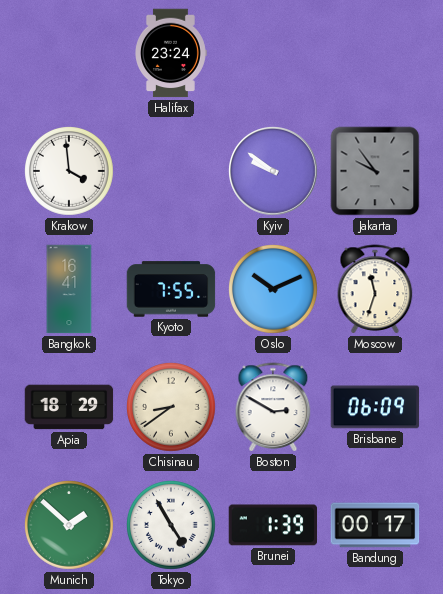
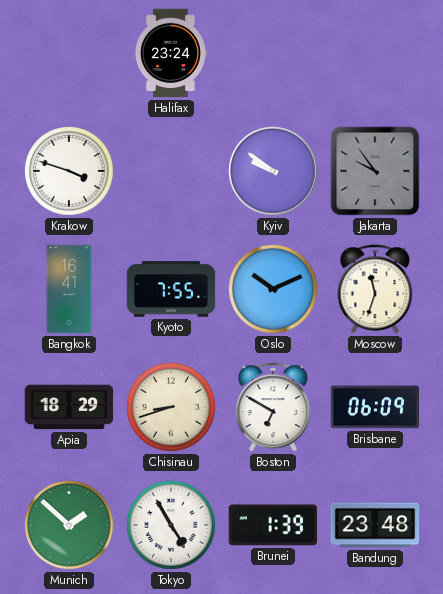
Krakow: 3:59 -> 3:48 (70, 172)
Chisinau: 8:39 -> 8:42 (172, 408)
Boston: 2:50 -> 6:50 (273, 407)
Bandung: 00:17 -> 23:48 (375, 525)
